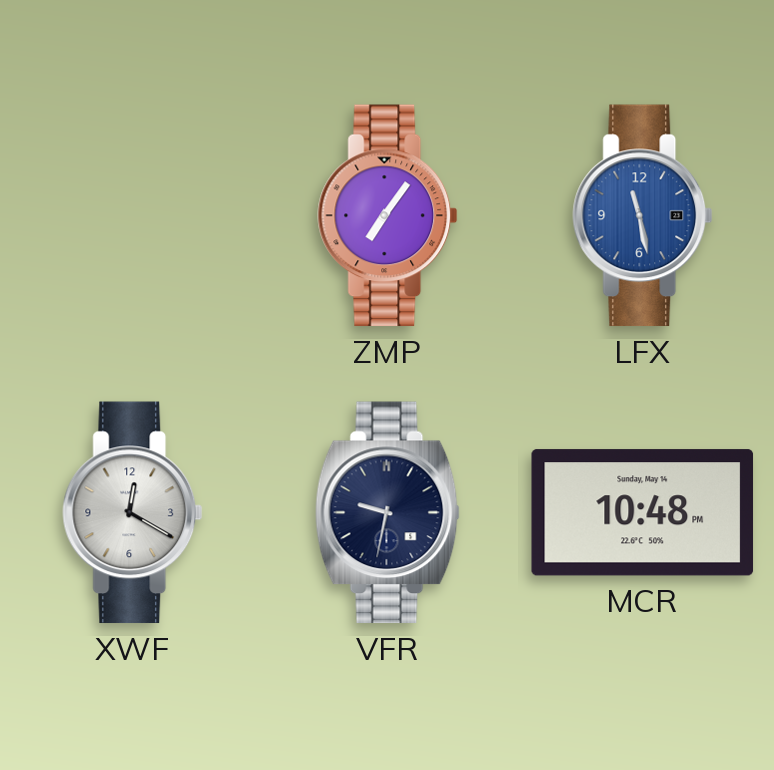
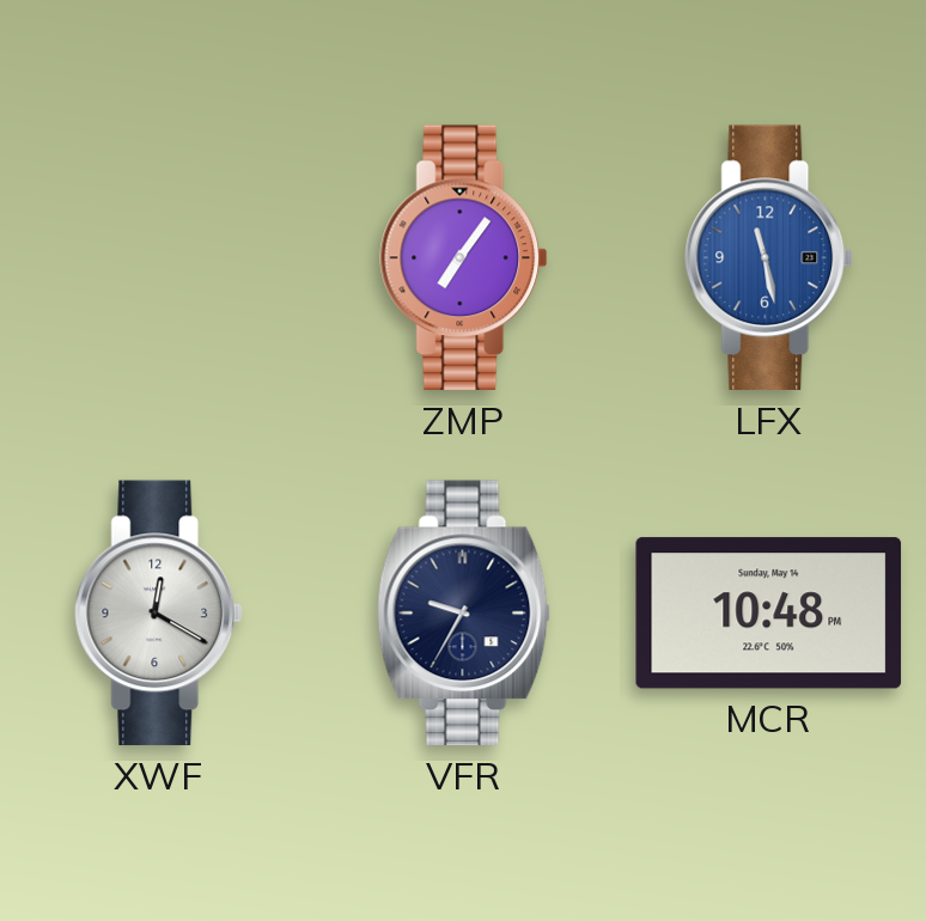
VFR: 9:32 -> 9:35 (463, 614)
